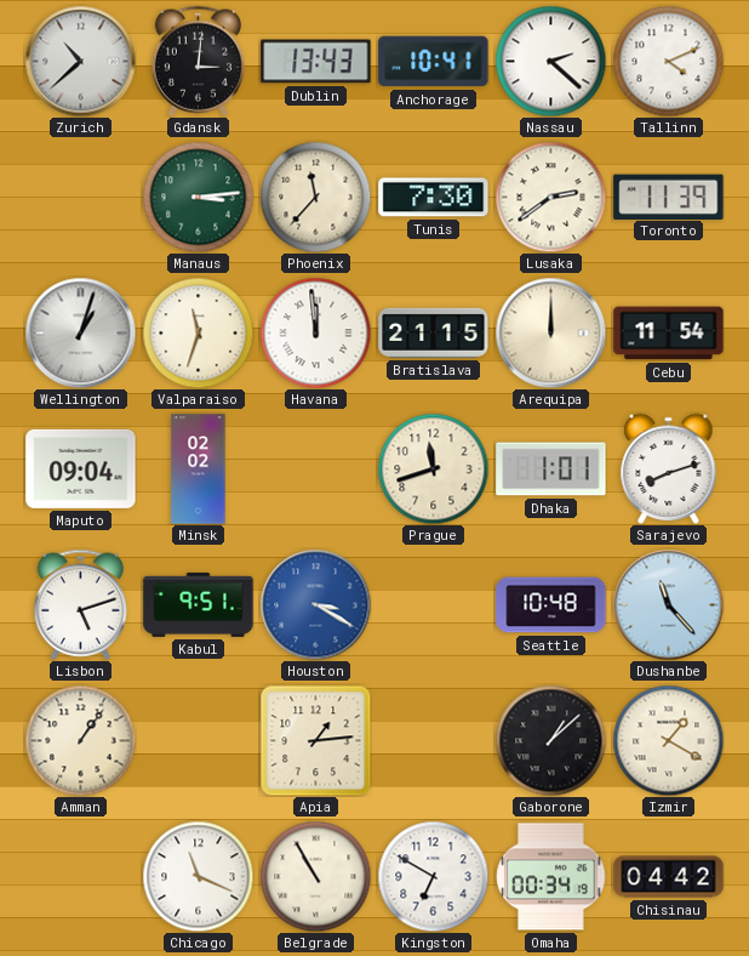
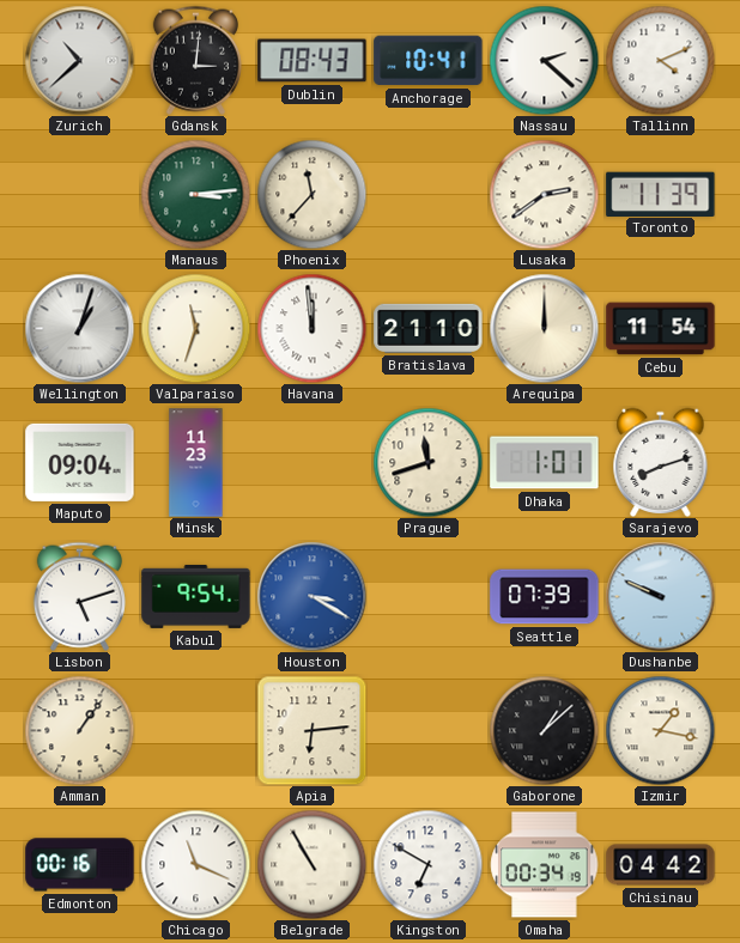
Dublin: 13:43 -> 08:43 (313, 61)
Tunis: 7:30 -> none (434, 198)
Bratislava: 21:15 -> 21:10 (429, 328)
Minsk: 02:02 -> 11:23 (196, 463)
Kabul: 9:51 -> 9:54 (196, 596)
Seattle: 10:48 -> 07:39 (545, 597)
Dushanbe: 11:23 -> 9:49 (660, 596)
Apia: 1:14 -> 6:14 (311, 730)
Izmir: 1:20 -> 1:17 (660, 730)
Edmonton: none -> 00:16 (80, 865)
